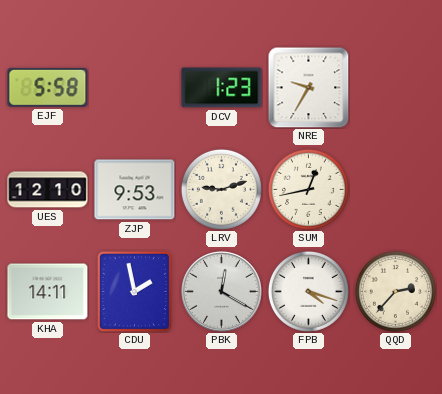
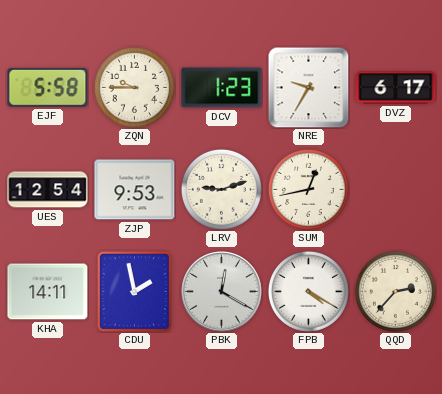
ZQN: none -> 9:45 (134, 87)
DVZ: none -> 6:17 (396, 88)
UES: 12:10 -> 12:54 (48, 190)
FPB: 4:18 -> 4:20 (308, 291)
